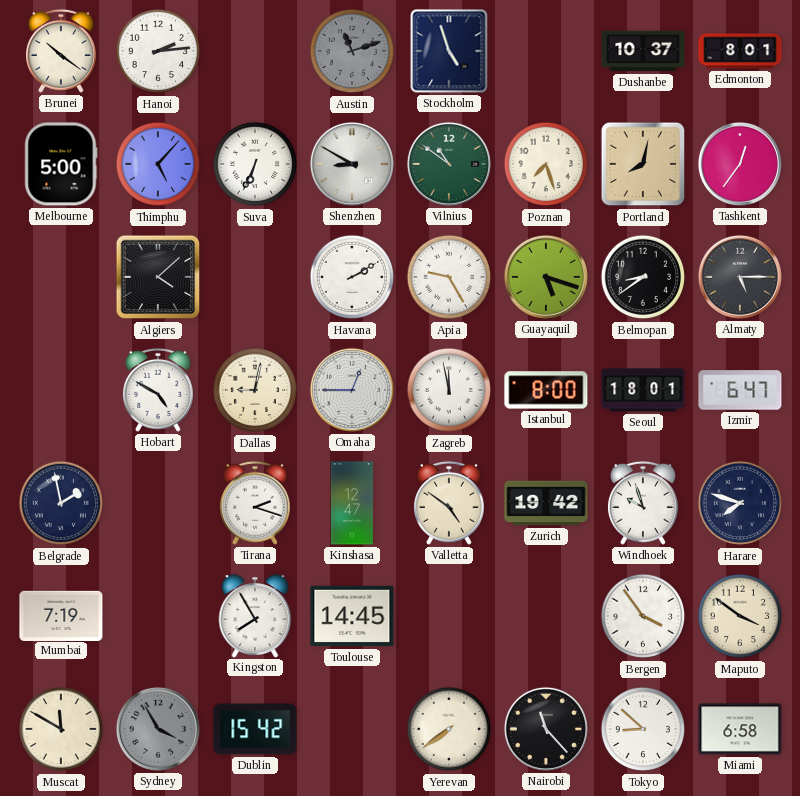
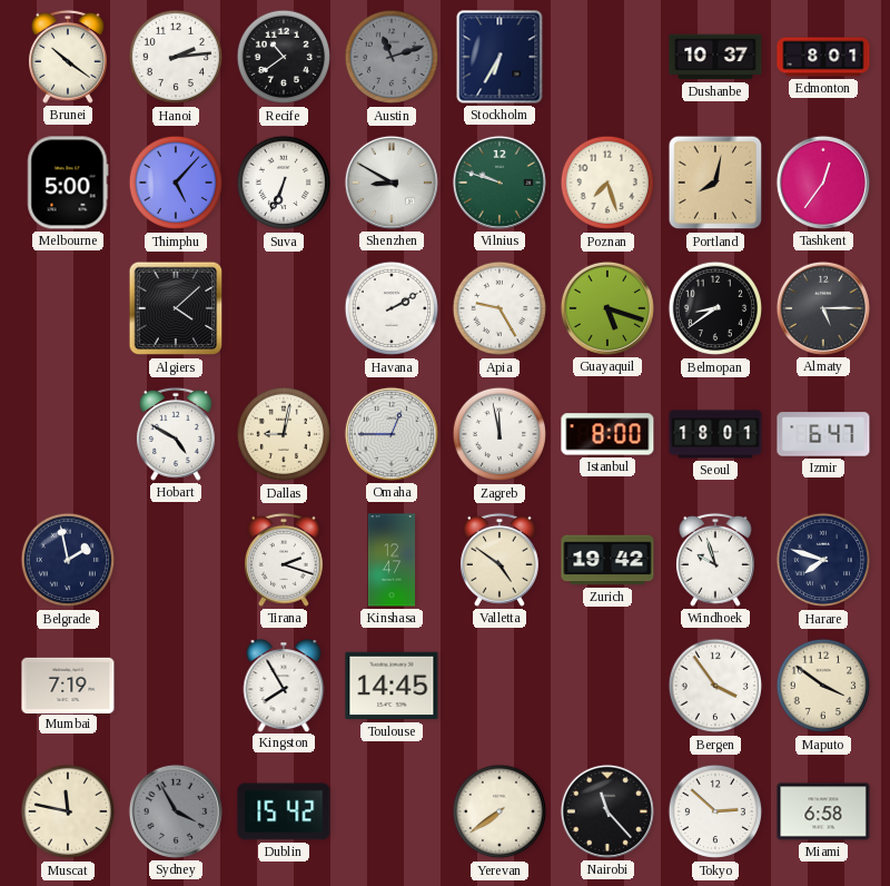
Recife: none -> 10:39 (284, 57)
Stockholm: 4:57 -> 6:35 (500, 57)
Vilnius: 10:51 -> 9:48 (500, 183)
Muscat: 11:50 -> 11:47 (68, 811)
Tokyo: 8:52 -> 2:52 (715, 811)
